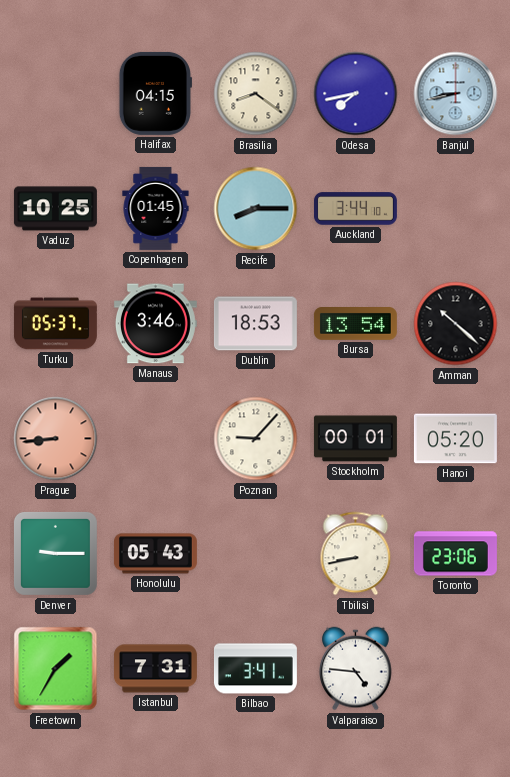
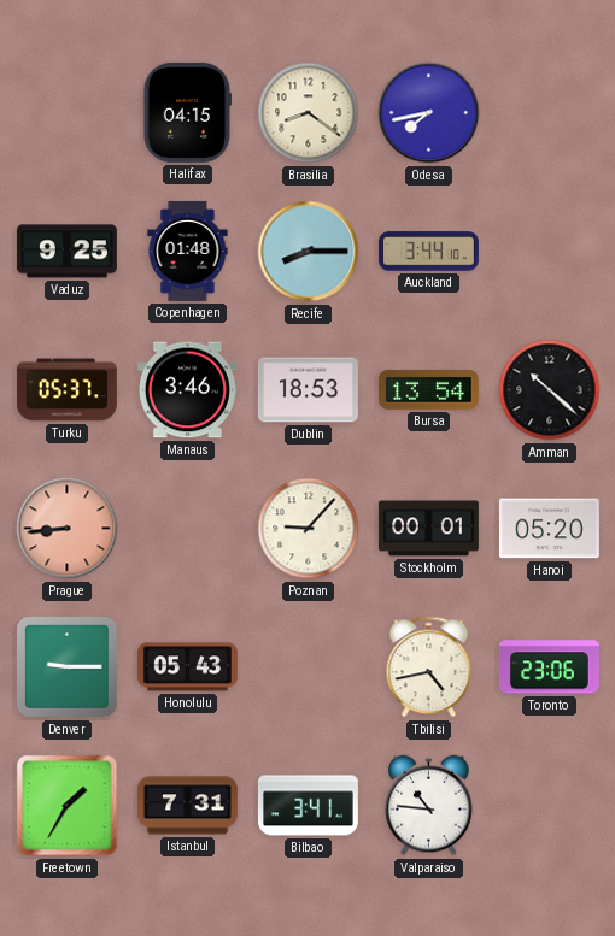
Banjul: 8:43 -> none (456, 94)
Vaduz: 10:25 -> 9:25 (66, 252)
Copenhagen: 01:45 -> 01:48 (188, 251)
Tbilisi: 8:43 -> 4:43 (429, 667)
Valparaiso: 4:46 -> 10:46 (429, 806)
